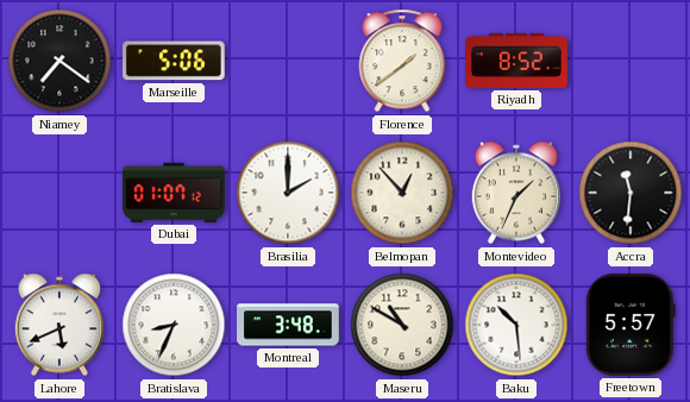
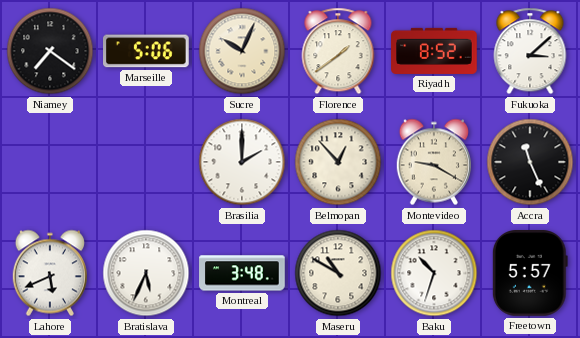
Sucre: none -> 10:04 (242, 51)
Fukuoka: none -> 3:08 (530, 51)
Dubai: 01:07 -> none (174, 193)
Montevideo: 1:34 -> 9:20 (434, 162)
Accra: 11:31 -> 11:26 (530, 162)
Bratislava: 8:34 -> 5:34 (146, 273)
Baku: 10:29 -> 10:33 (434, 273)
